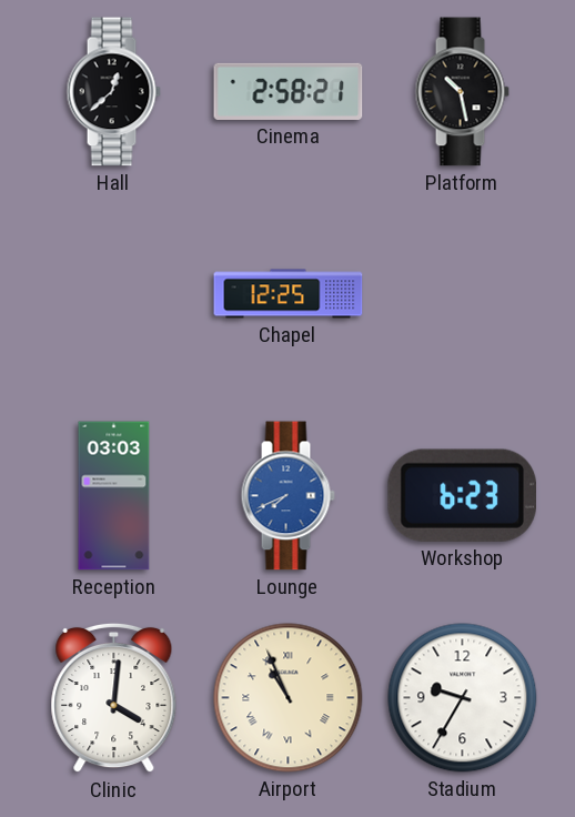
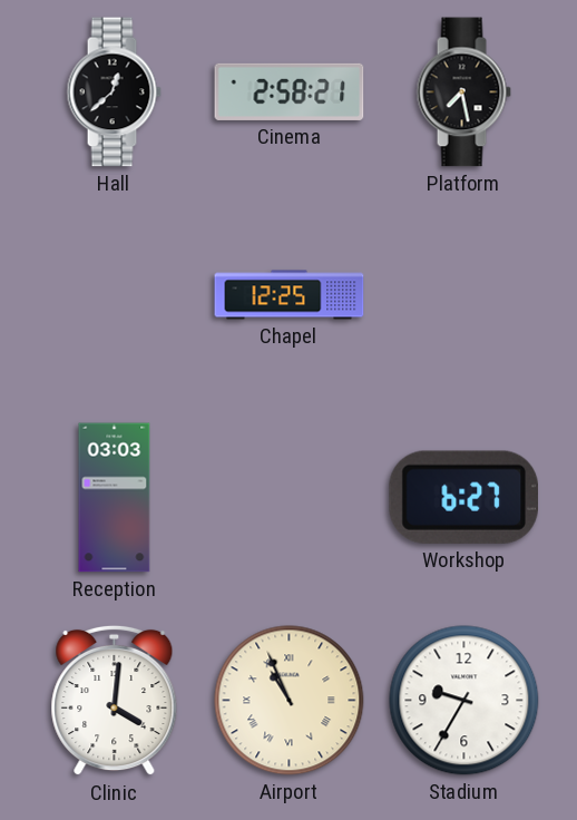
Platform: 10:28 -> 7:28 (463, 92)
Lounge: 7:41 -> none (287, 496)
Workshop: 6:23 -> 6:27 (463, 497)
